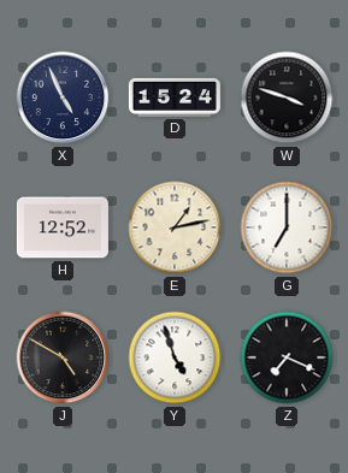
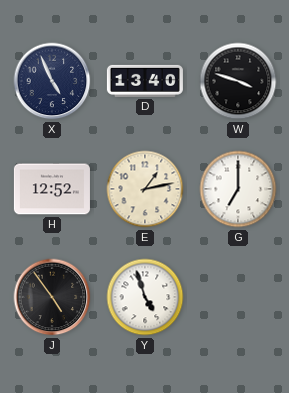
D: 15:24 -> 13:40 (145, 81)
J: 4:50 -> 4:54 (52, 297)
Z: 7:19 -> none (287, 357)
